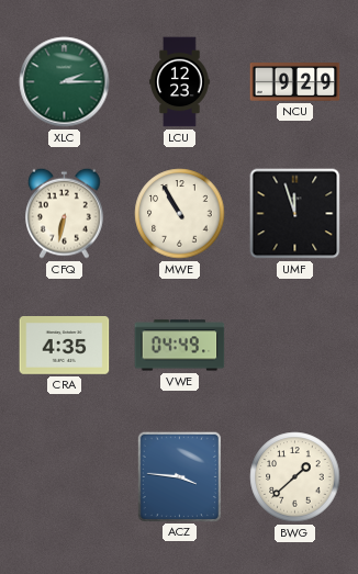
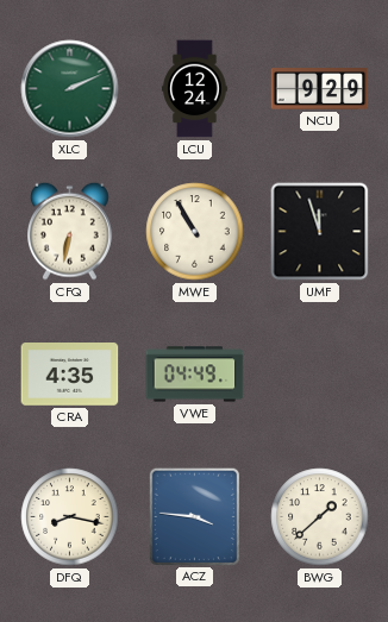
XLC: 2:15 -> 2:11 (70, 89)
LCU: 12:23 -> 12:24 (195, 89)
DFQ: none -> 8:17 (70, 517)
